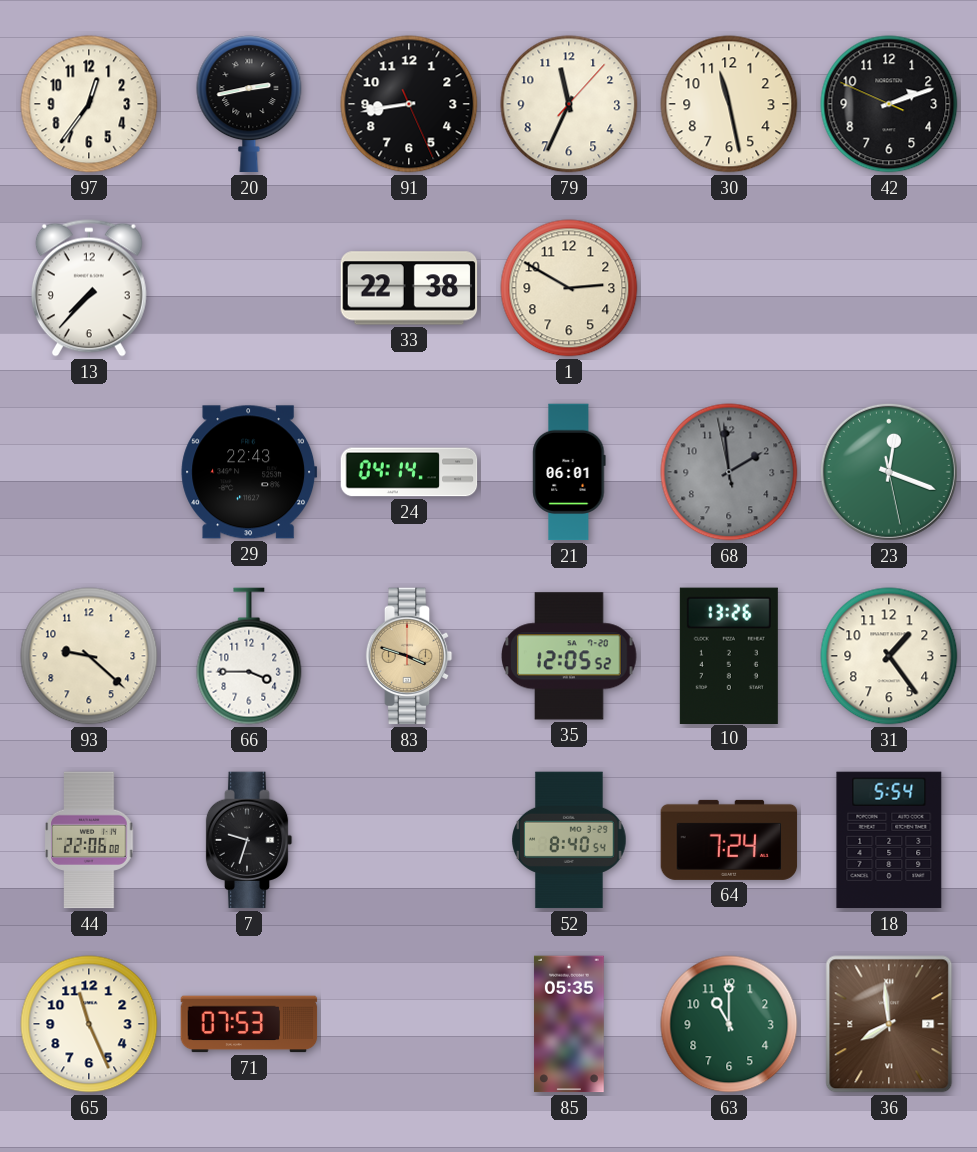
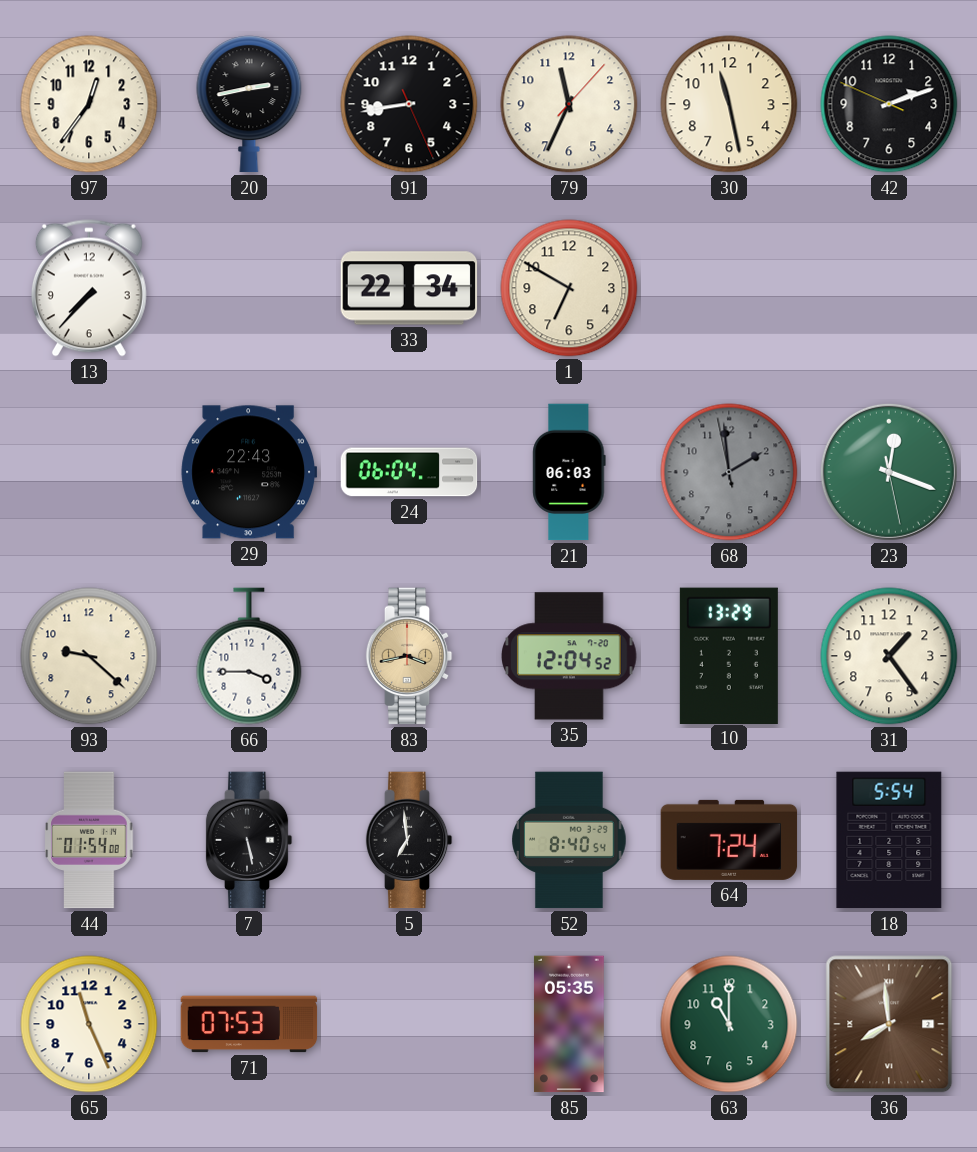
33: 22:38 -> 22:34 (409, 288)
1: 2:50 -> 6:50 (569, 288)
24: 04:14 -> 06:04 (409, 472)
21: 06:01 -> 06:03 (569, 472)
83: 3:48 -> 3:43 (409, 656)
35: 12:05 -> 12:04 (569, 656)
10: 13:26 -> 13:29 (729, 655)
44: 22:06 -> 01:54 (89, 840)
7: 9:33 -> 5:28 (249, 840)
5: none -> 6:59 (409, 840)
